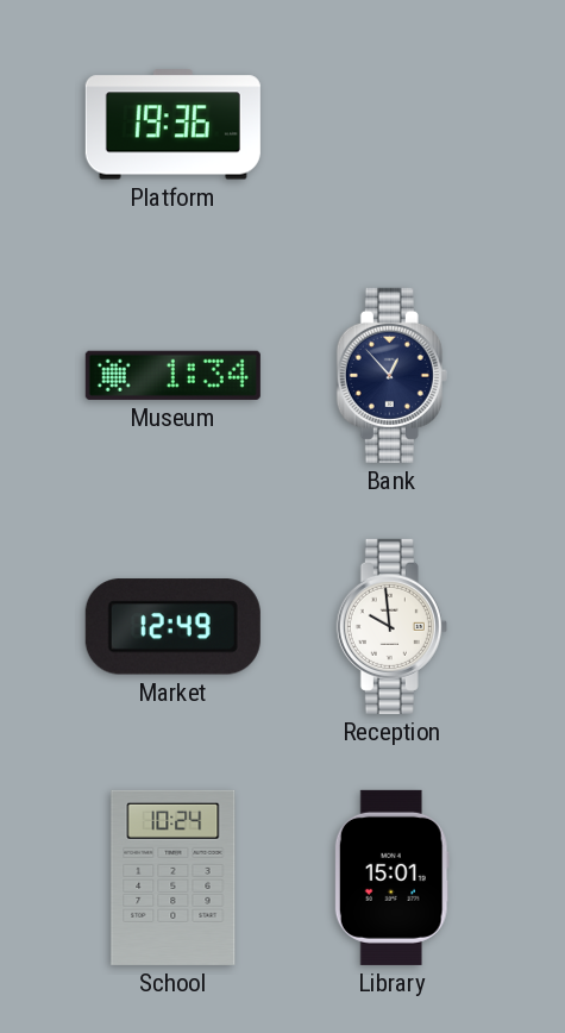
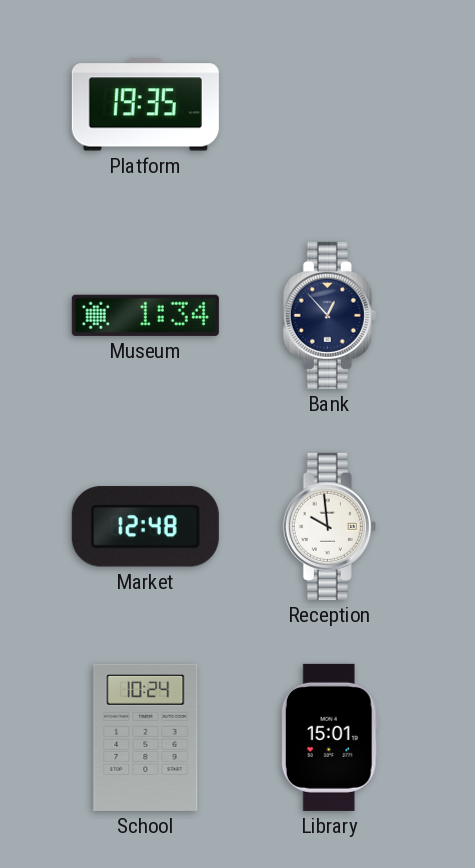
Platform: 19:36 -> 19:35 (145, 105)
Market: 12:49 -> 12:48 (145, 527)
